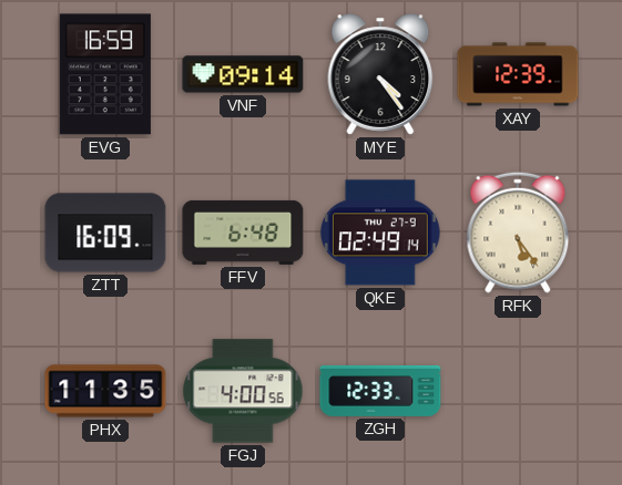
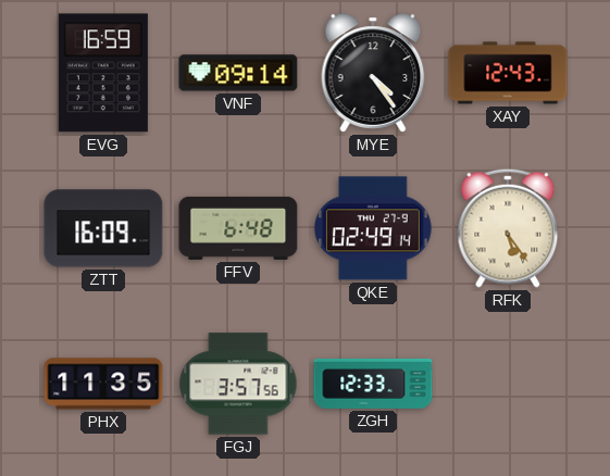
XAY: 12:39 -> 12:43 (508, 73)
FGJ: 4:00 -> 3:57 (238, 384)
